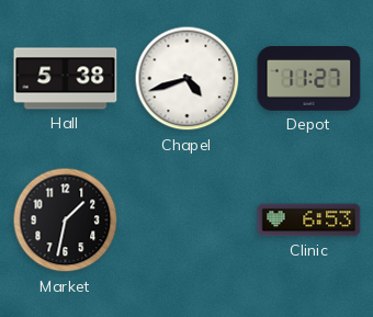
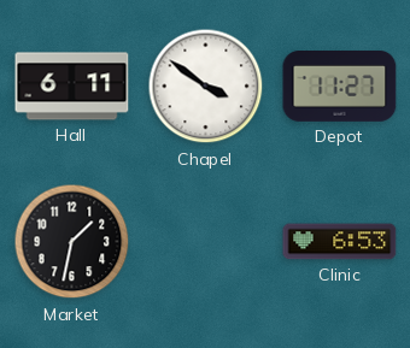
Hall: 5:38 -> 6:11 (72, 87)
Chapel: 4:42 -> 3:51 (206, 87)
